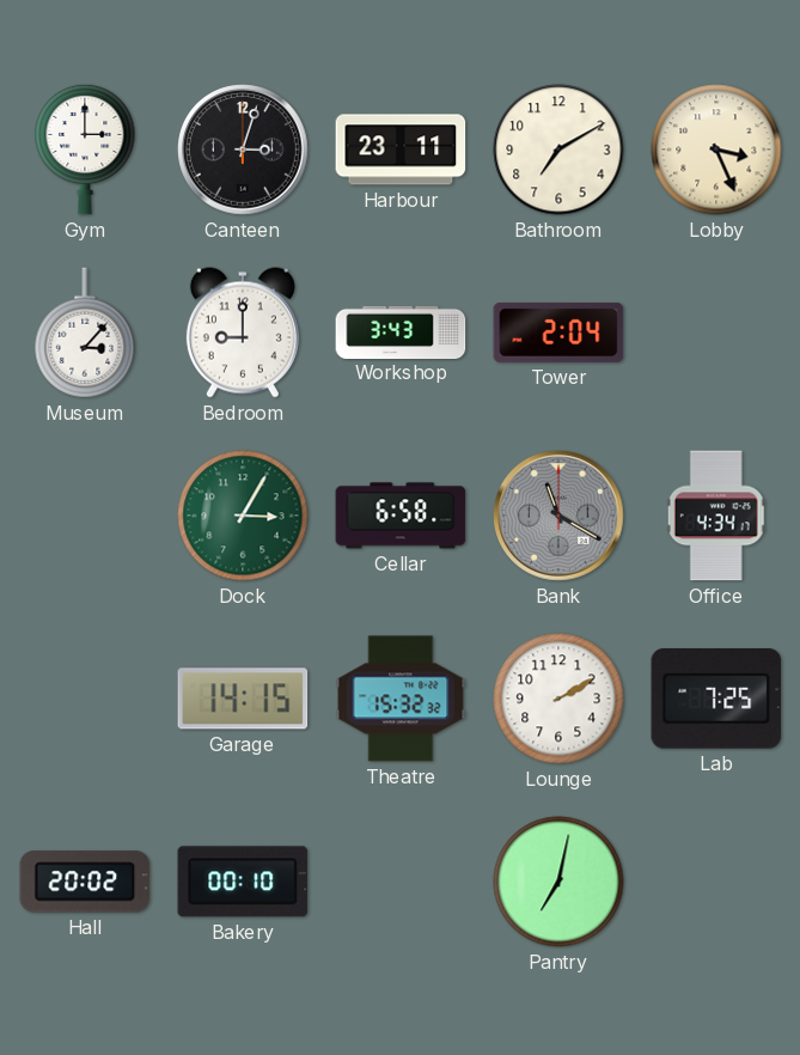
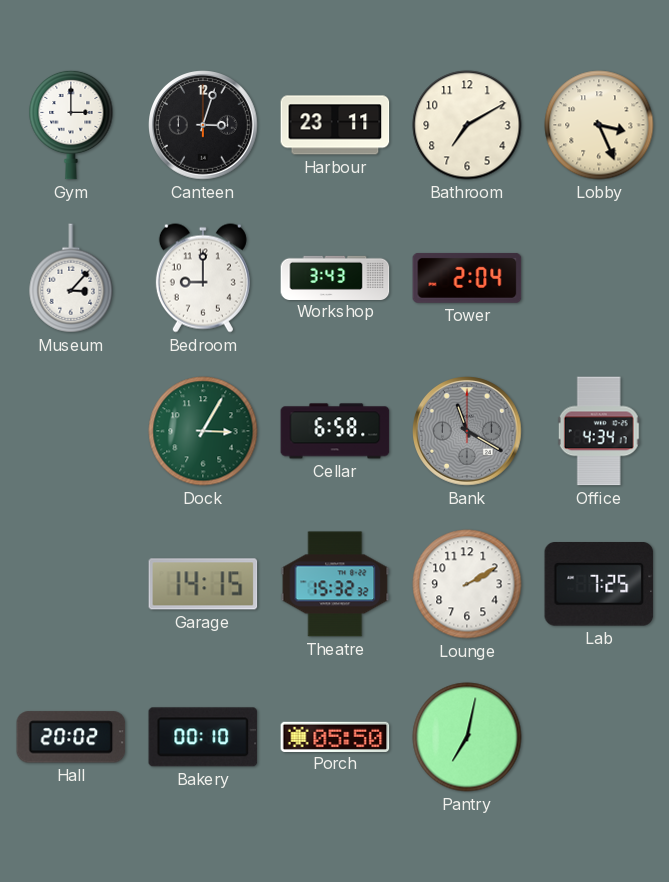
Porch: none -> 05:50 (335, 736)
